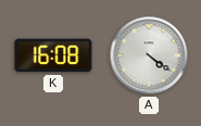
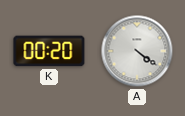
K: 16:08 -> 00:20 (49, 51)
